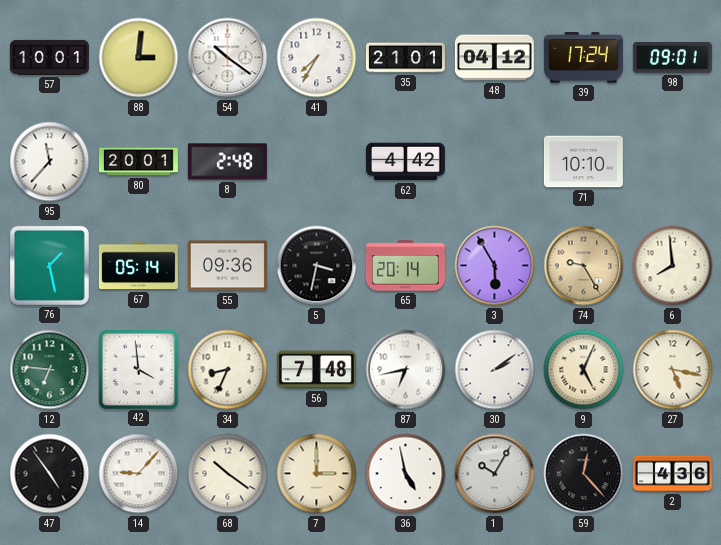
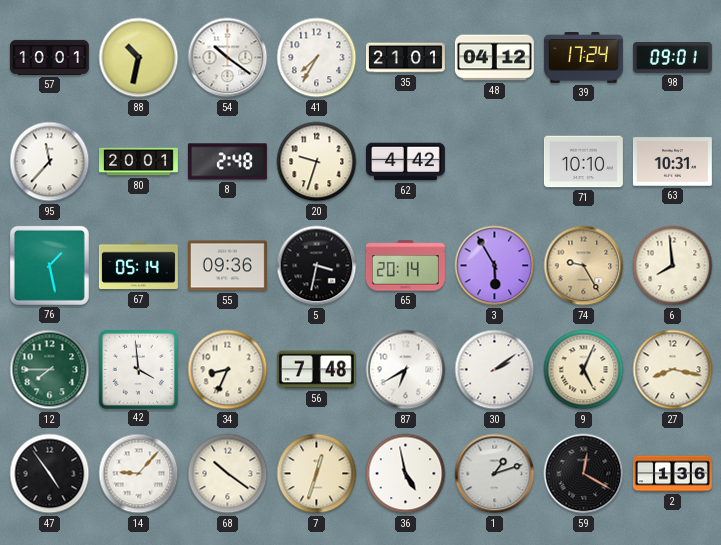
88: 3:01 -> 10:32 (139, 58)
20: none -> 9:33 (317, 162)
63: none -> 10:31 (672, 162)
12: 6:46 -> 7:45 (50, 370)
87: 6:43 -> 6:40 (406, 370)
27: 5:17 -> 8:17 (673, 370)
7: 3:00 -> 12:33 (317, 474)
1: 10:05 -> 1:12 (495, 474)
59: 12:23 -> 12:20 (584, 474)
2: 4:36 -> 1:36 (672, 474)
